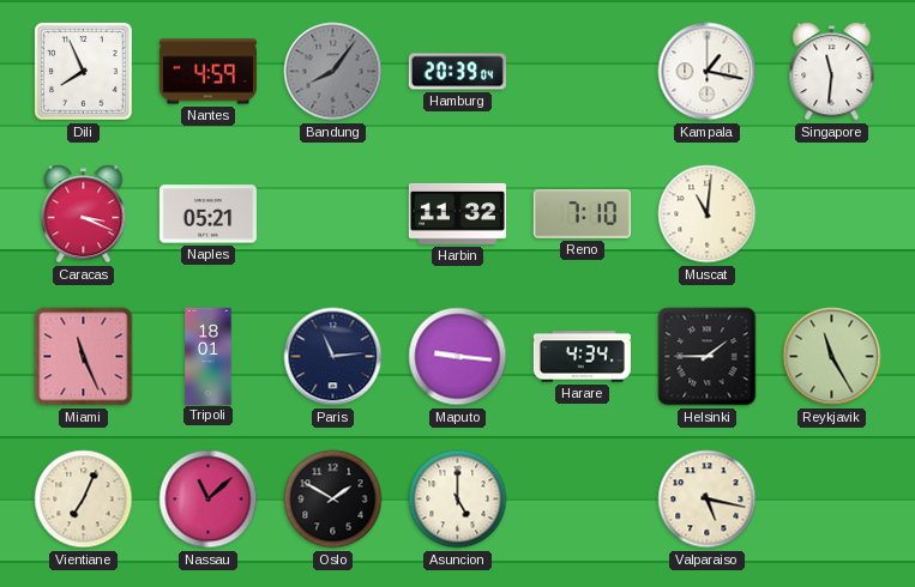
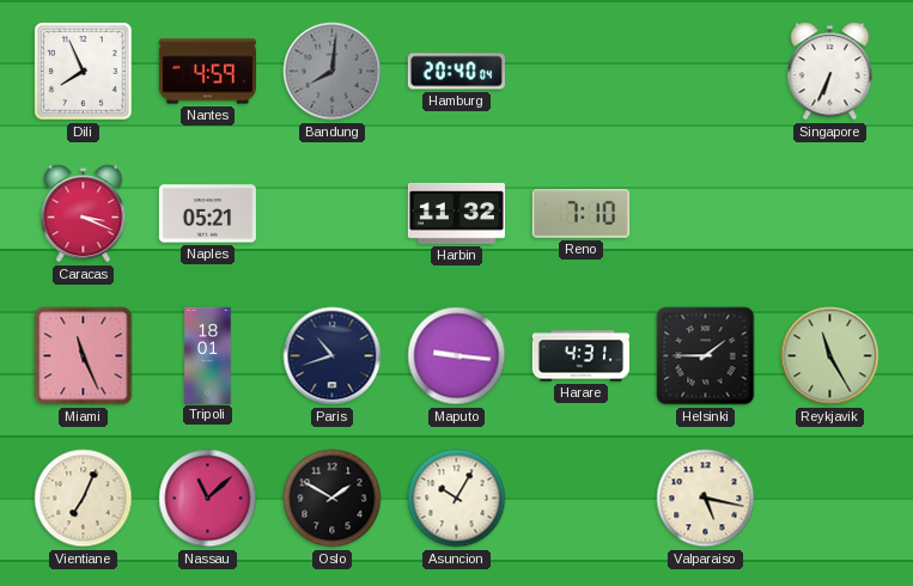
Bandung: 8:06 -> 8:01 (333, 72)
Hamburg: 20:39 -> 20:40 (456, 72)
Kampala: 1:17 -> none (708, 72)
Singapore: 11:31 -> 6:34 (830, 72)
Muscat: 11:01 -> none (708, 214)
Paris: 11:14 -> 10:42 (333, 356)
Harare: 4:34 -> 4:31 (580, 356)
Asuncion: 5:00 -> 10:05 (457, 499)
